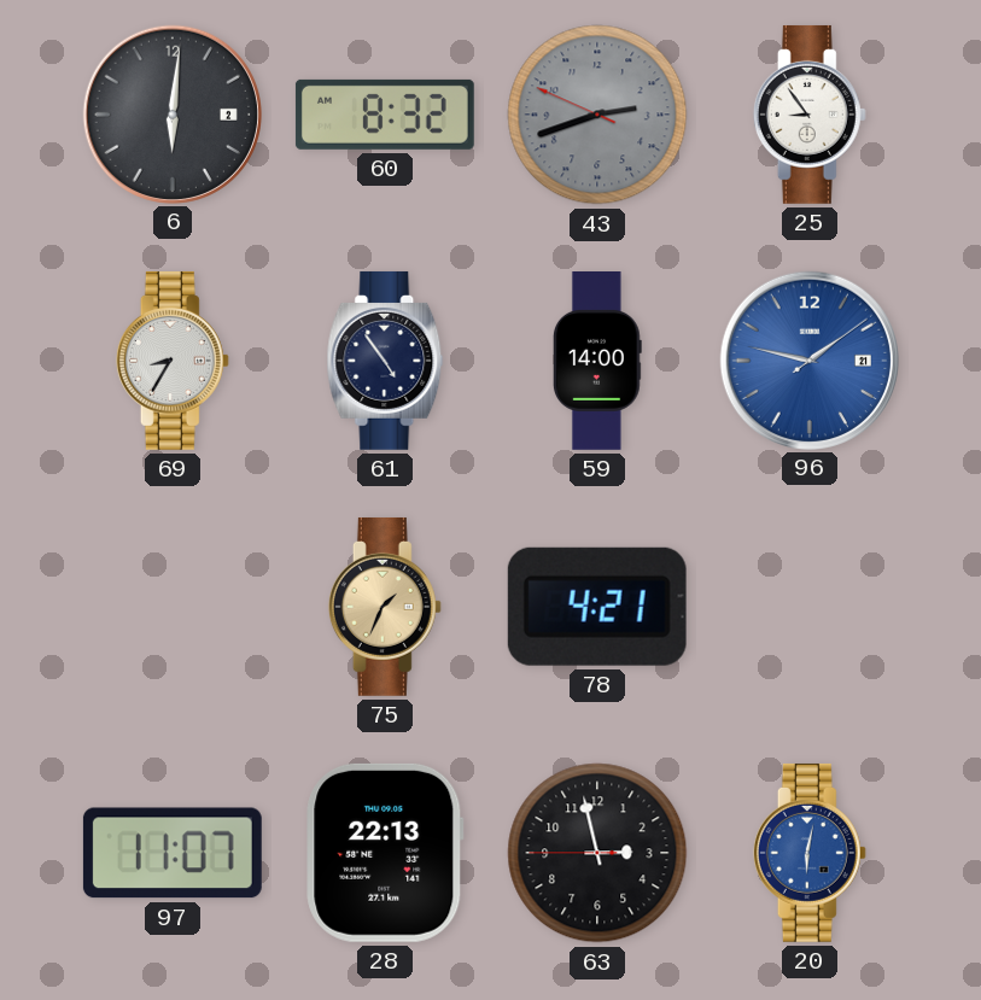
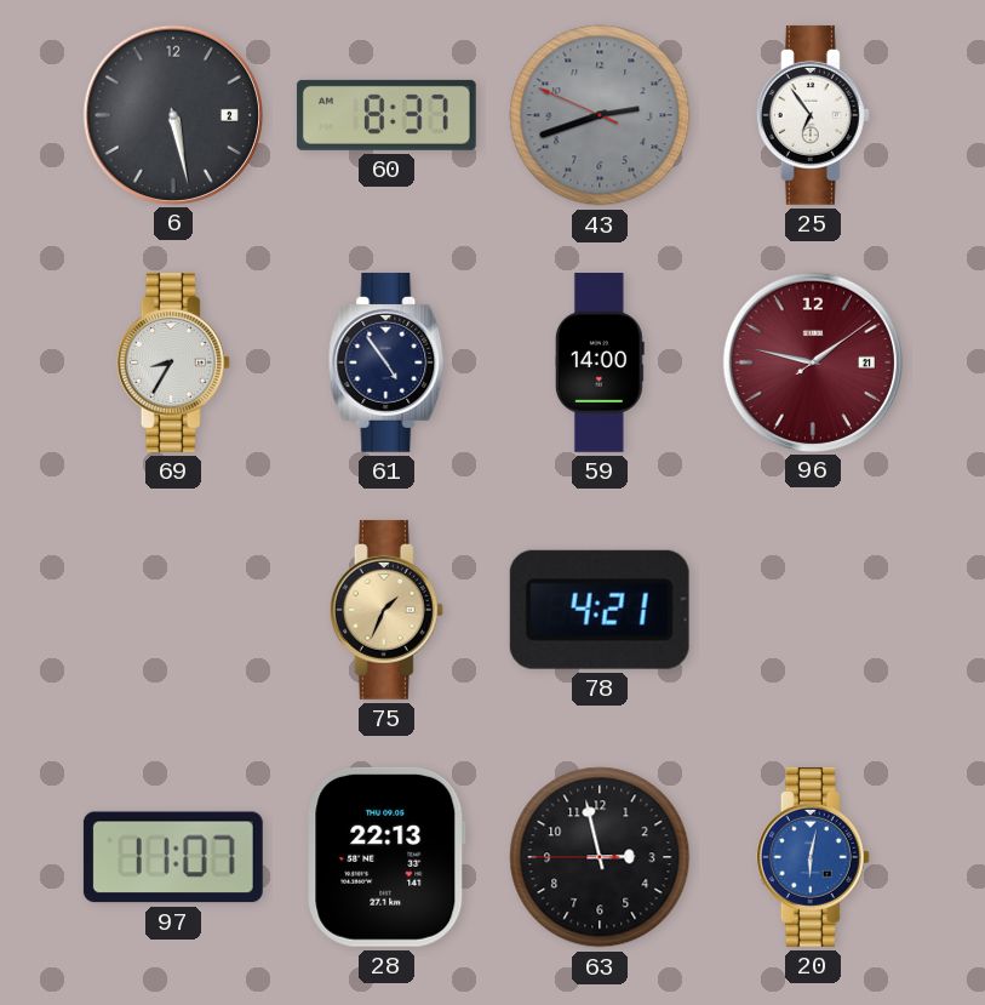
6: 6:01 -> 5:28 (172, 114)
60: 8:32 -> 8:37 (386, 115)
25: 8:54 -> 6:54 (813, 115)
96 dial: blue -> burgundy (812, 361)
